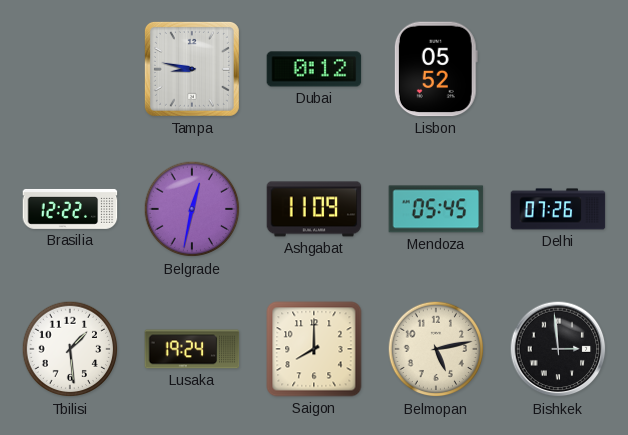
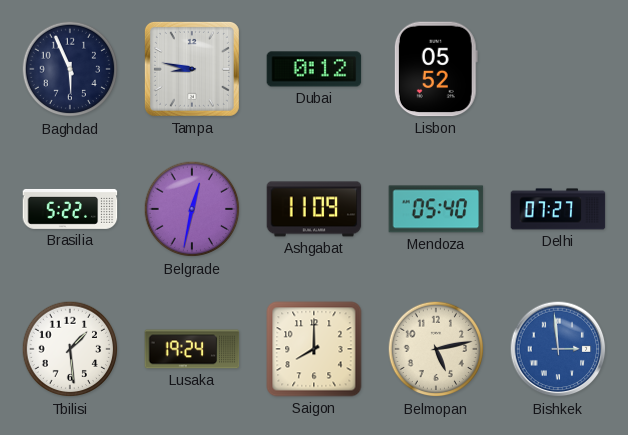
Baghdad: none -> 5:56 (70, 69)
Brasilia: 12:22 -> 5:22 (70, 209)
Mendoza: 05:45 -> 05:40 (436, 209)
Delhi: 07:26 -> 07:27 (558, 209)
Bishkek dial: black -> blue (558, 349)
